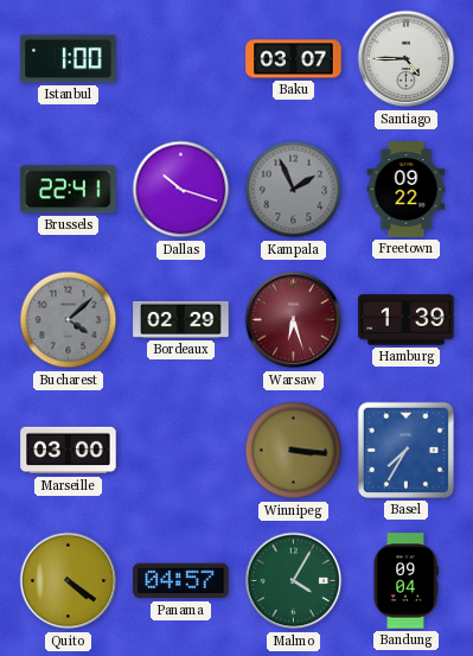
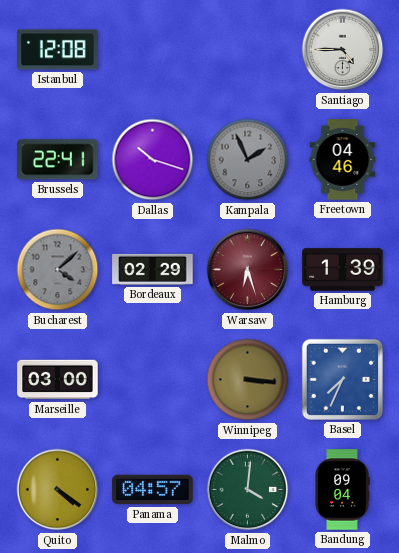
Istanbul: 1:00 -> 12:08 (58, 50)
Baku: 03:07 -> none (294, 59)
Freetown: 09:22 -> 04:46 (343, 160)
Basel: 7:35 -> 7:34 (342, 379)
Malmo: 4:05 -> 4:01 (248, 490)
